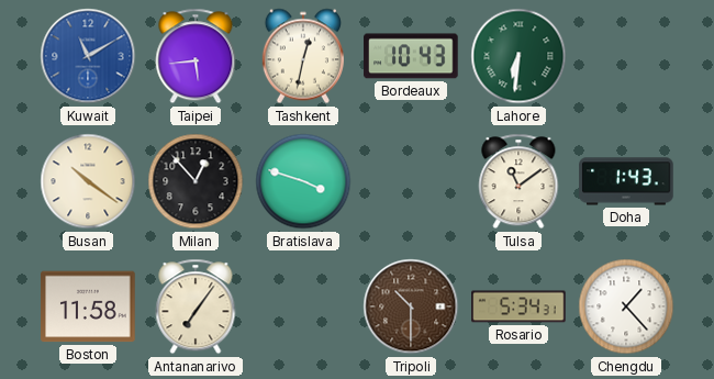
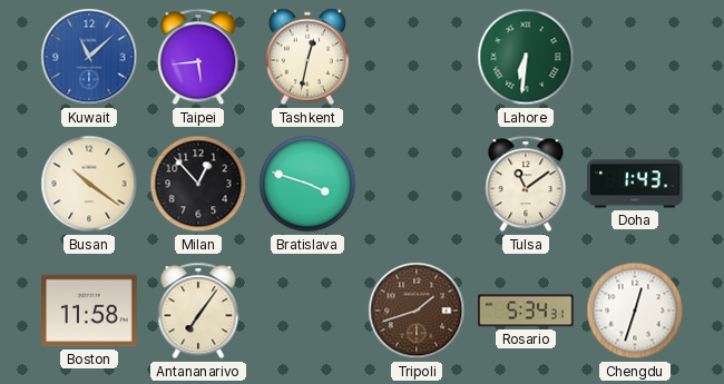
Kuwait: 11:10 -> 11:08 (89, 57)
Bordeaux: 10:43 -> none (411, 56)
Tripoli: 10:30 -> 1:42 (417, 311)
Chengdu: 1:23 -> 12:33 (635, 311)
